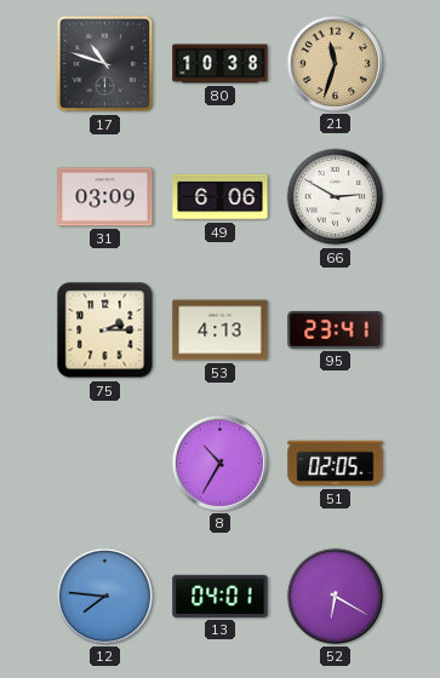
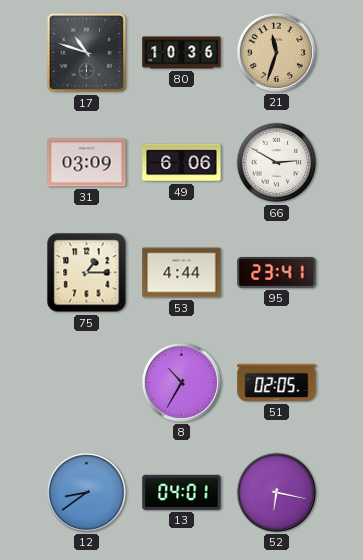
80: 10:38 -> 10:36 (182, 53)
75: 2:15 -> 1:15 (87, 273)
53: 4:13 -> 4:44 (182, 273)
12: 7:46 -> 8:39 (86, 492)
52: 6:20 -> 6:17 (276, 492)
